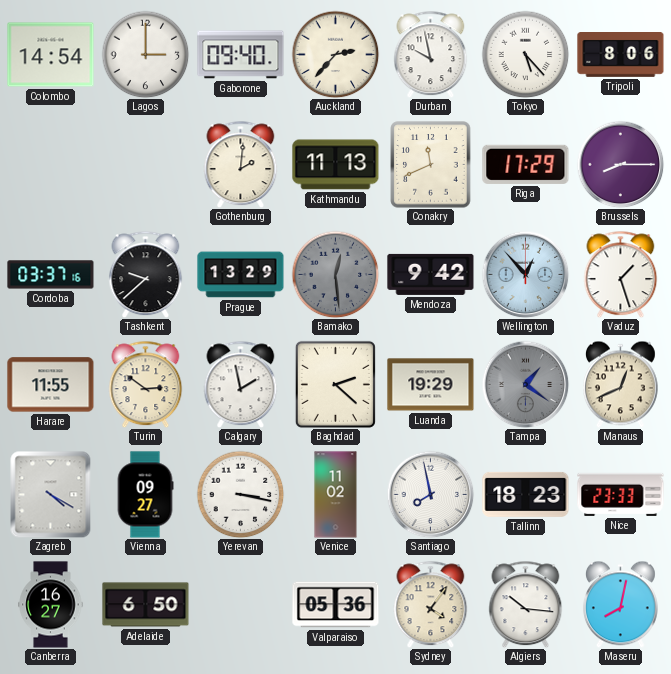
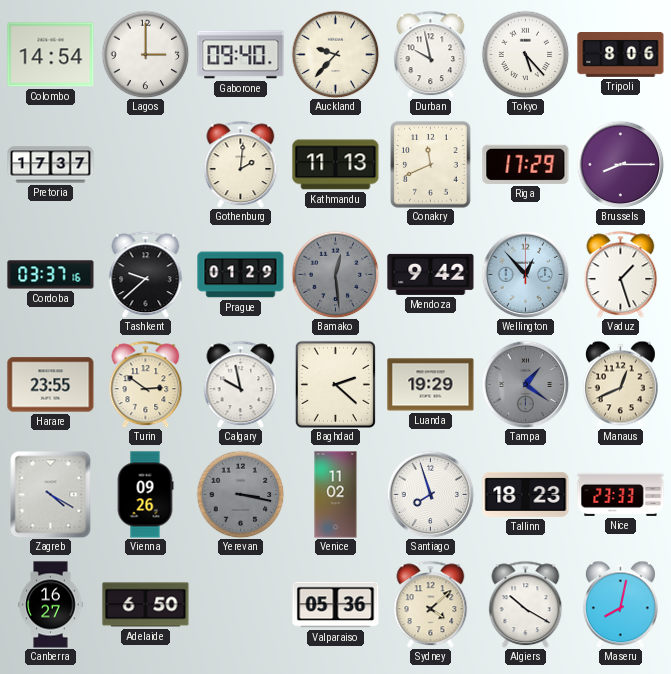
Auckland: 2:37 -> 9:37 (335, 54)
Pretoria: none -> 17:37 (51, 165)
Prague: 13:29 -> 01:29 (241, 275)
Harare: 11:55 -> 23:55 (51, 385)
Calgary: 1:58 -> 9:58 (241, 384)
Vienna: 09:27 -> 09:26 (145, 495)
Yerevan dial: white -> grey (240, 494)
Santiago: 7:58 -> 7:57 (430, 494)
Sydney: 4:06 -> 4:08 (431, 604)
Algiers: 10:16 -> 10:20 (526, 604)
